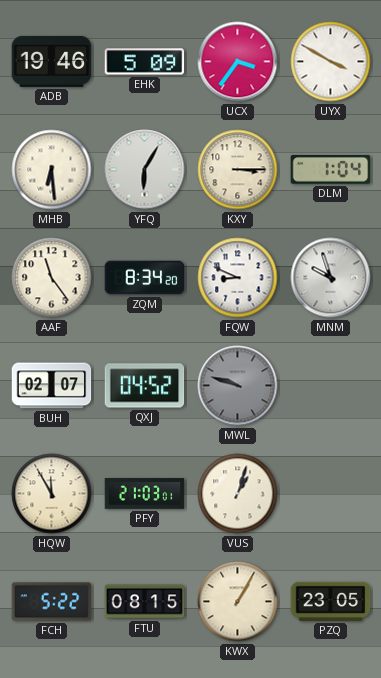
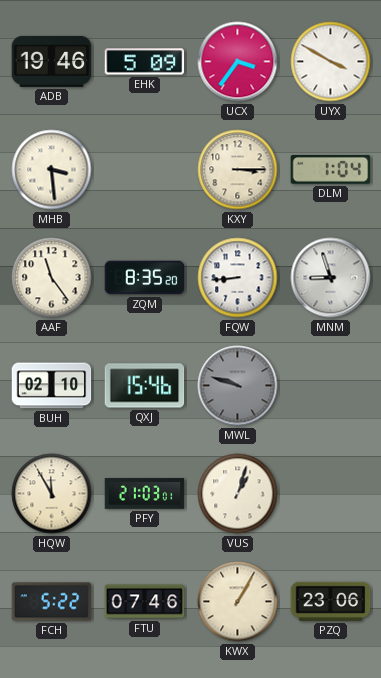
MHB: 6:29 -> 3:29 (52, 170)
YFQ: 6:05 -> none (145, 170)
ZQM: 8:34 -> 8:35 (145, 278)
FQW: 8:49 -> 8:44 (238, 278)
MNM: 9:57 -> 8:57 (331, 278)
BUH: 02:07 -> 02:10 (52, 386)
QXJ: 04:52 -> 15:46 (145, 386)
FTU: 08:15 -> 07:46 (145, 602)
PZQ: 23:05 -> 23:06 (331, 601)
